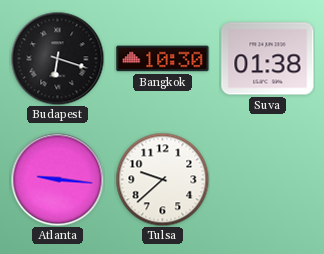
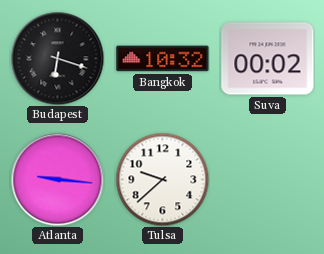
Bangkok: 10:30 -> 10:32 (163, 59)
Suva: 01:38 -> 00:02 (268, 59)
